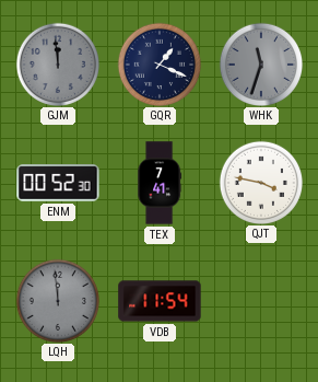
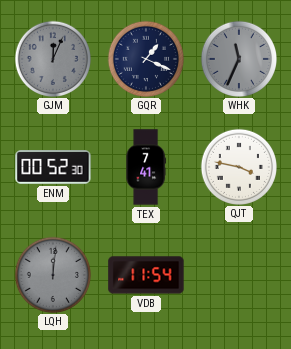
GJM: 11:59 -> 12:04 (52, 58)
WHK: 11:33 -> 11:34 (238, 58)
LQH: 11:59 -> 12:01 (52, 274)
